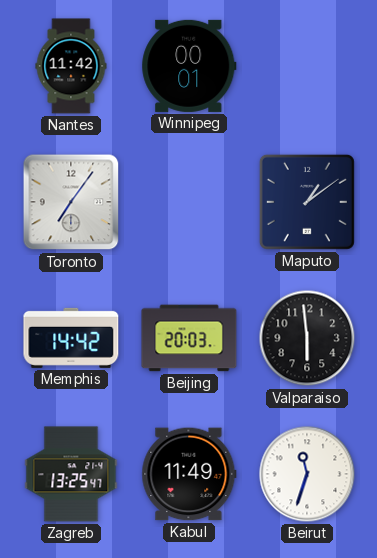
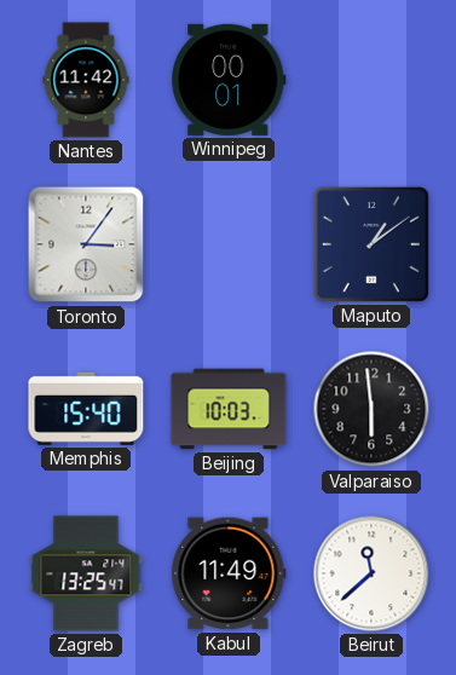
Toronto: 7:06 -> 3:06 (86, 244)
Memphis: 14:42 -> 15:40 (86, 409)
Beijing: 20:03 -> 10:03 (229, 409)
Beirut: 11:33 -> 11:38 (371, 573)
